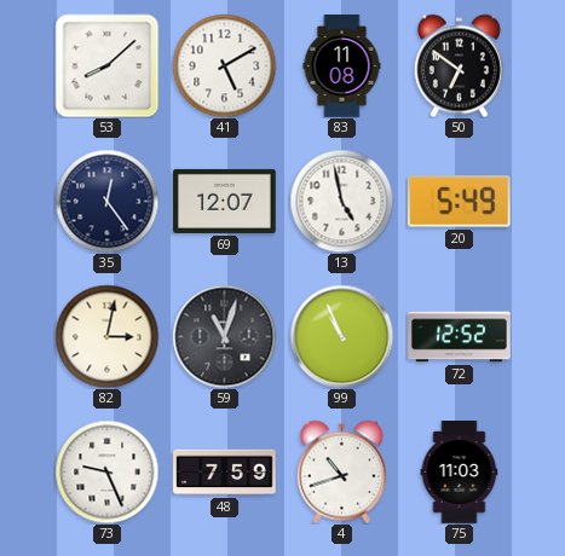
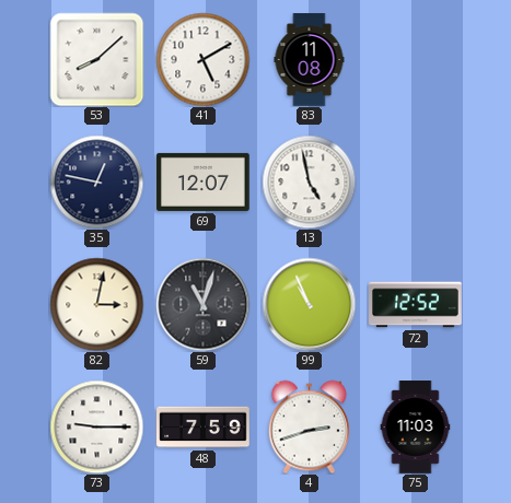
50: 6:51 -> none (459, 65)
35: 12:24 -> 12:47 (96, 182)
20: 5:49 -> none (459, 202)
73: 9:26 -> 9:15 (96, 426)
4: 10:42 -> 2:42 (309, 426)
